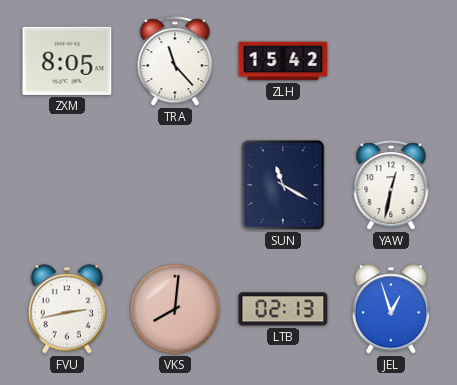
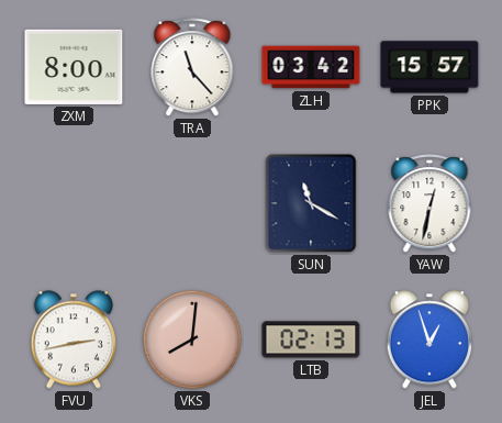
ZXM: 8:05 -> 8:00 (74, 67)
ZLH: 15:42 -> 03:42 (311, 67)
PPK: none -> 15:57 (430, 67)
